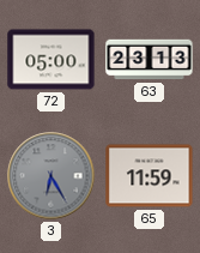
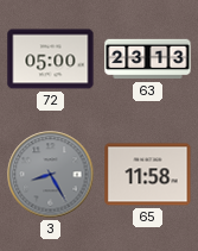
3: 6:25 -> 8:25 (51, 175)
65: 11:59 -> 11:58 (148, 175)
